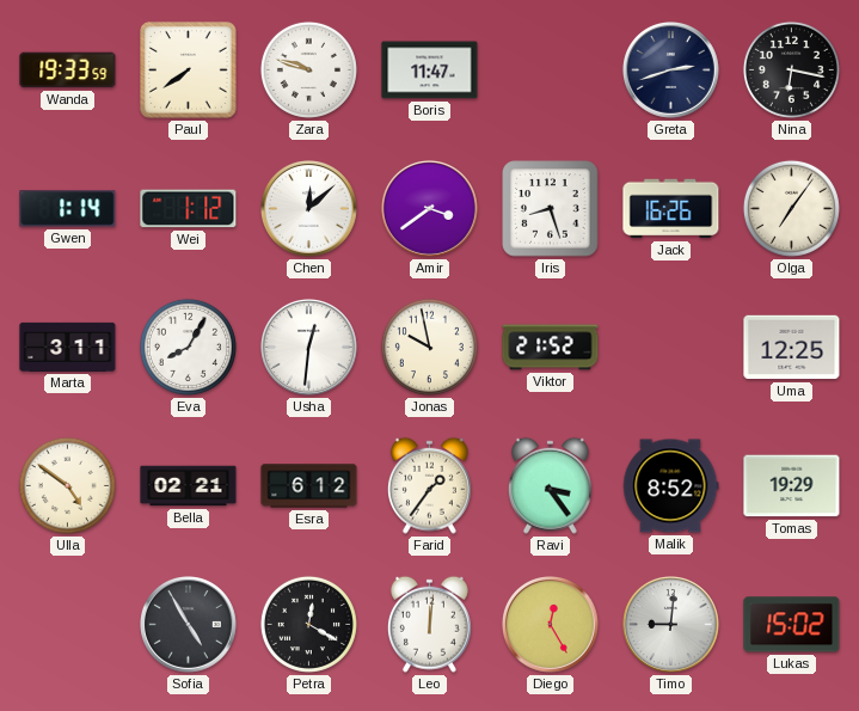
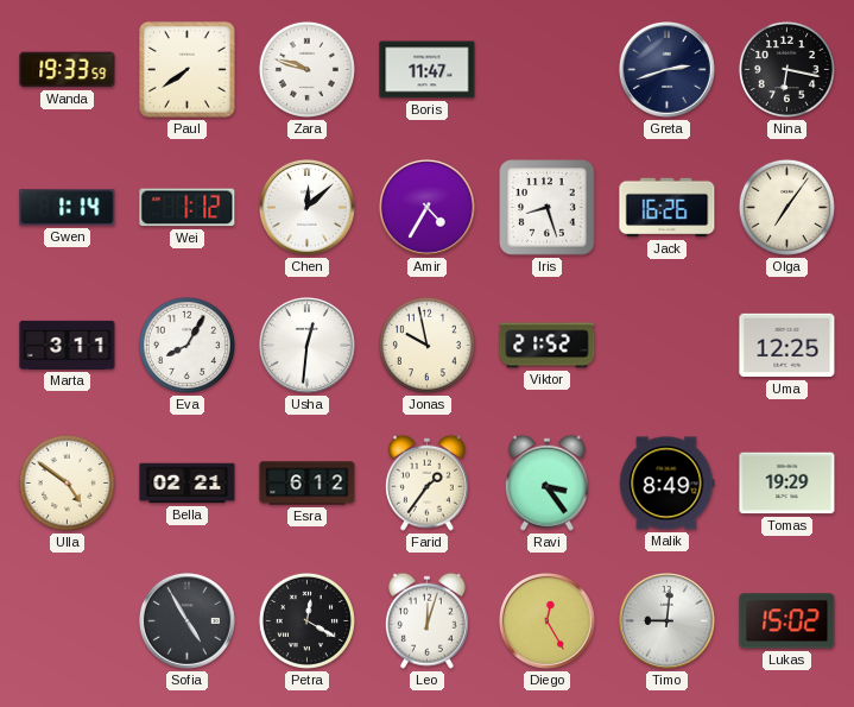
Amir: 3:39 -> 4:35 (428, 208)
Malik: 8:52 -> 8:49 (666, 484)
Leo: 12:01 -> 12:03 (426, 620)
